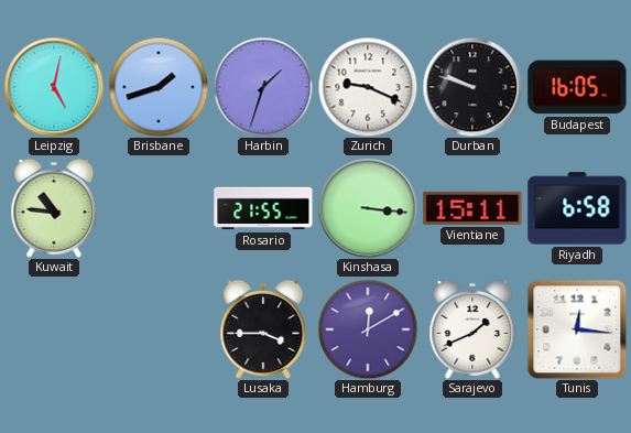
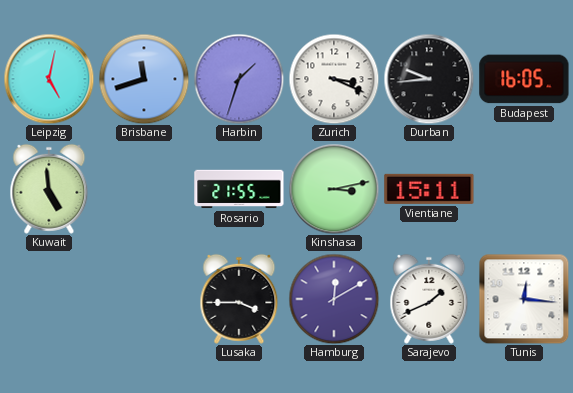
Brisbane: 1:42 -> 11:42 (144, 79)
Zurich: 9:19 -> 3:19 (334, 79)
Durban: 9:48 -> 9:44 (429, 79)
Kuwait: 10:46 -> 4:59 (49, 189)
Kinshasa: 3:16 -> 3:13 (334, 189)
Riyadh: 6:58 -> none (577, 208)
